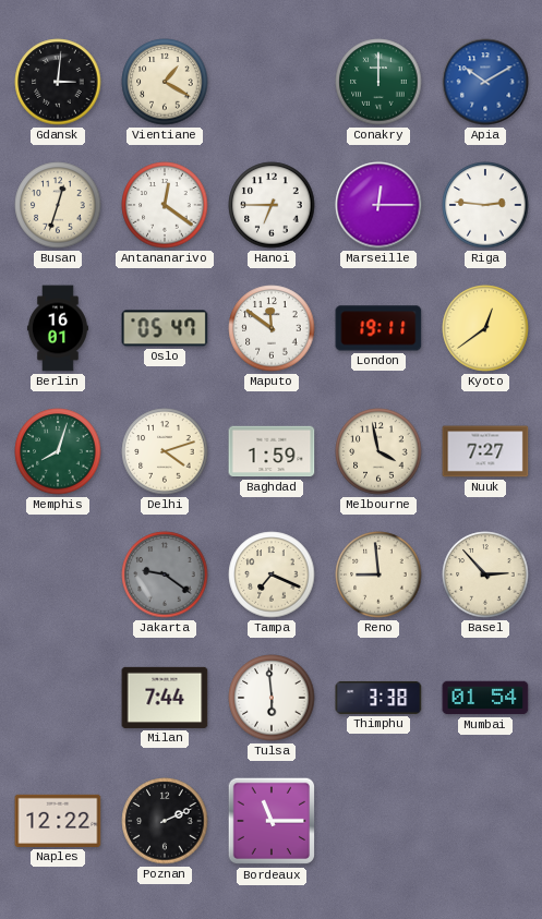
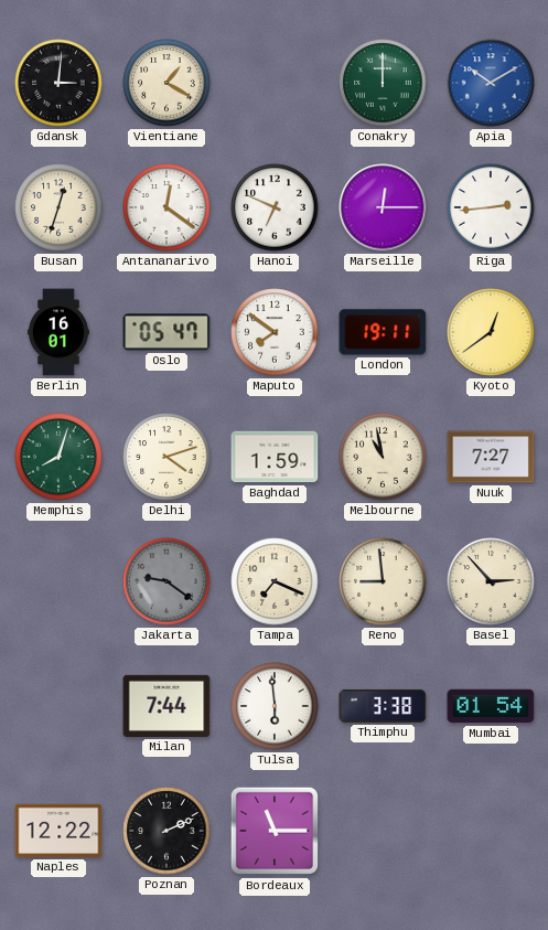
Hanoi: 6:45 -> 6:49 (275, 207)
Riga: 2:46 -> 2:44 (491, 207)
Maputo: 11:51 -> 7:51 (275, 332)
Melbourne: 3:58 -> 10:58 (383, 457)
